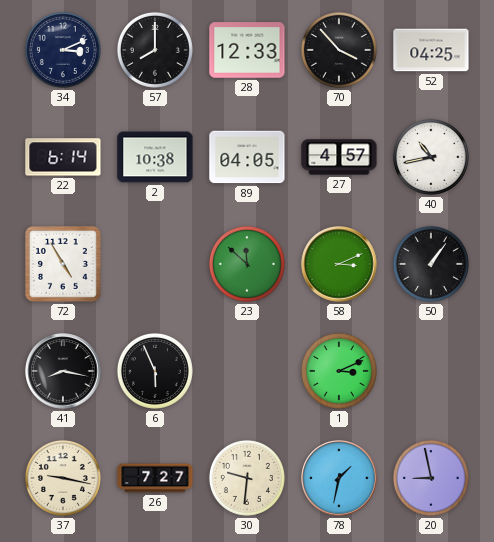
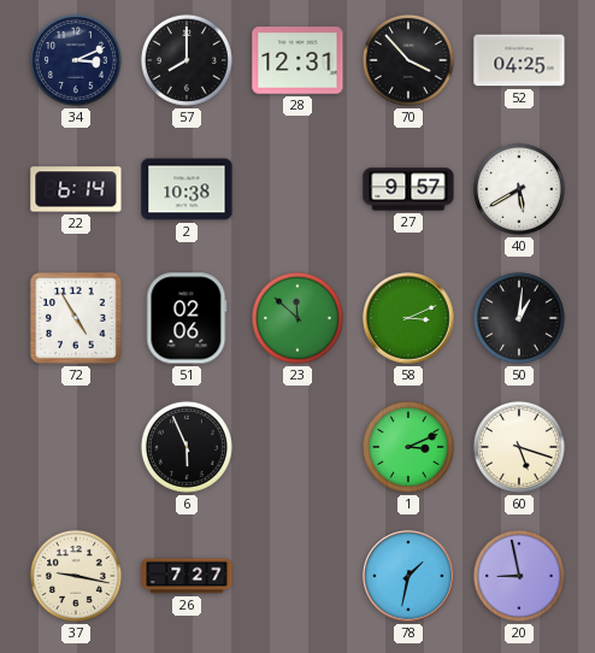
28: 12:33 -> 12:31 (297, 60)
89: 04:05 -> none (247, 157)
27: 4:57 -> 9:57 (408, 189)
40: 10:43 -> 5:40 (519, 189)
51: none -> 02:06 (187, 318)
50: 1:06 -> 1:01 (519, 318)
41: 8:17 -> none (63, 371)
60: none -> 5:18 (519, 447)
30: 9:31 -> none (247, 478)
